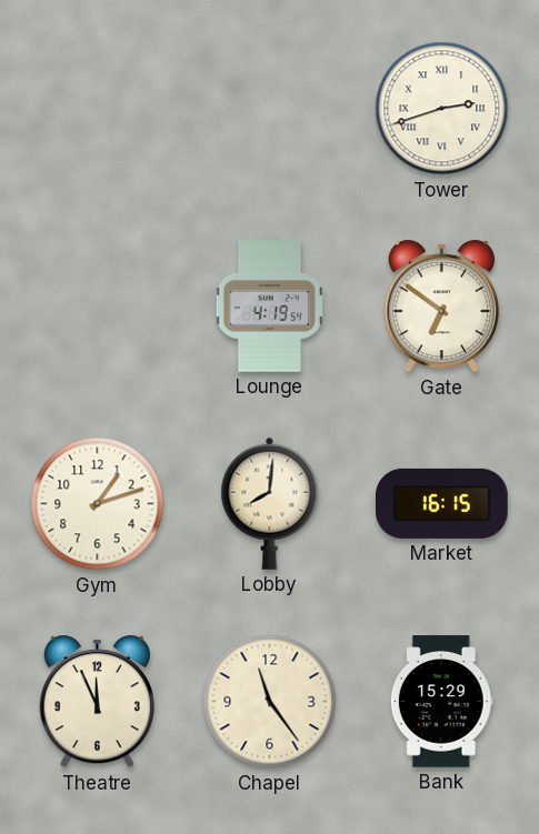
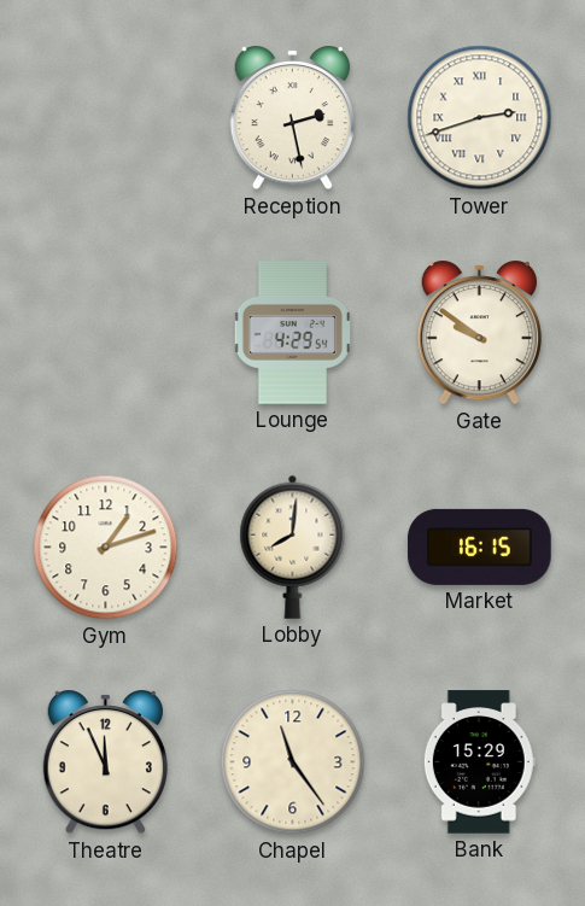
Reception: none -> 2:28 (292, 119)
Lounge: 4:19 -> 4:29 (292, 333)
Gate: 6:51 -> 9:51 (479, 334)
